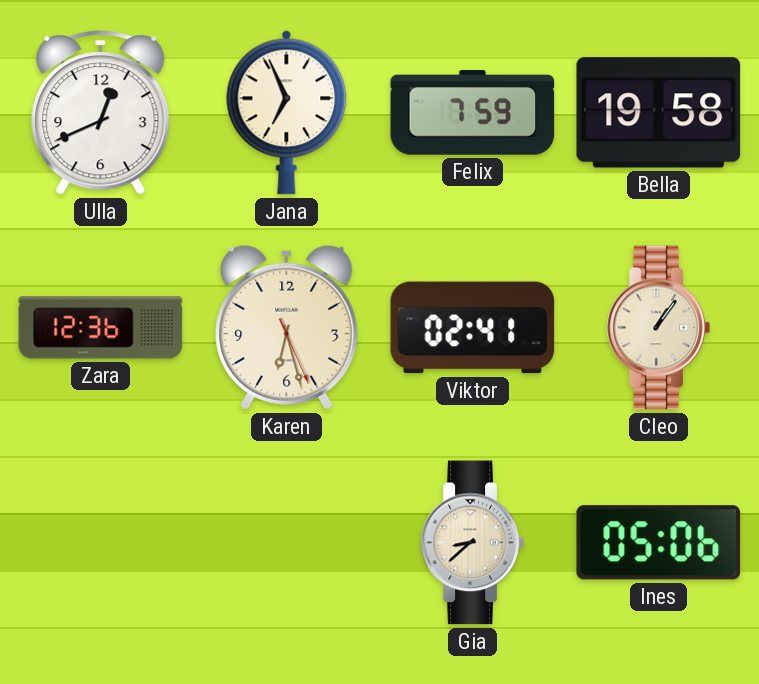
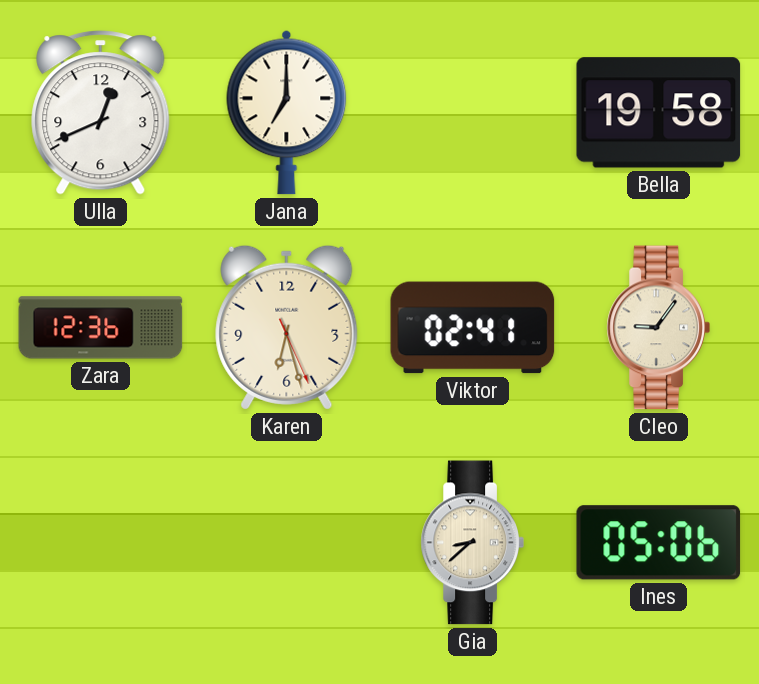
Jana: 6:56 -> 7:00 (287, 112)
Felix: 7:59 -> none (473, 113)
Cleo: 1:06 -> 9:06 (658, 328)
